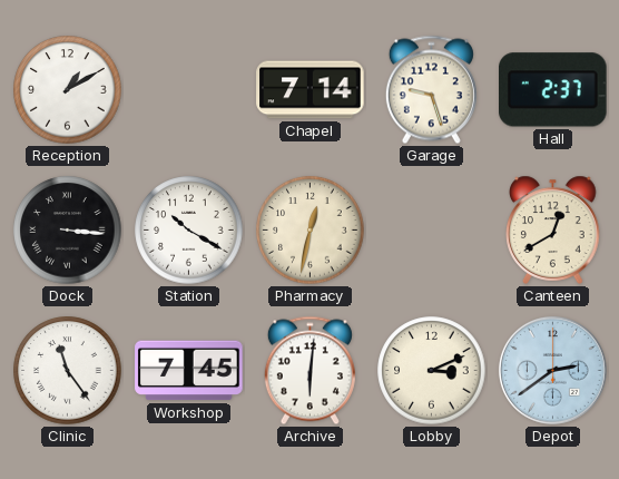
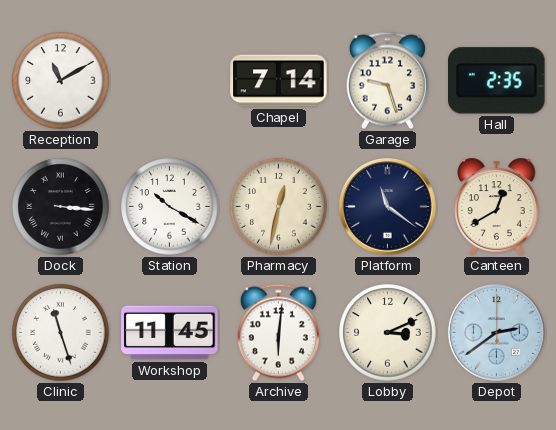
Reception: 1:10 -> 11:10 (61, 81)
Hall: 2:37 -> 2:35 (497, 81)
Platform: none -> 11:21 (388, 207)
Clinic: 11:24 -> 11:27 (61, 333)
Workshop: 7:45 -> 11:45 (170, 333)
